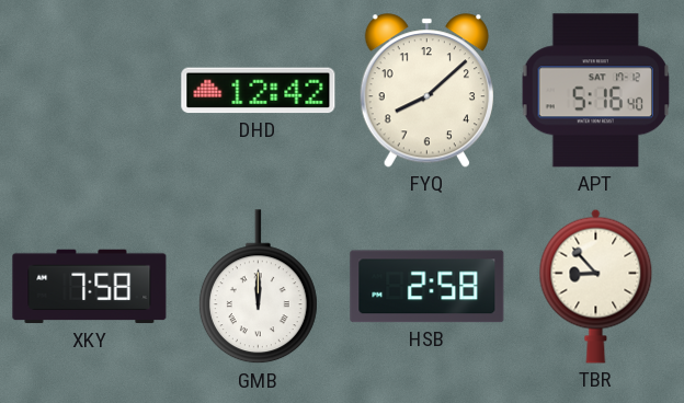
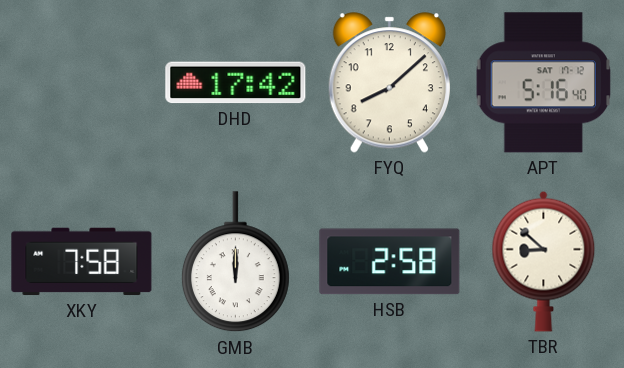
DHD: 12:42 -> 17:42 (236, 83)
TBR: 8:53 -> 8:52 (544, 261)
